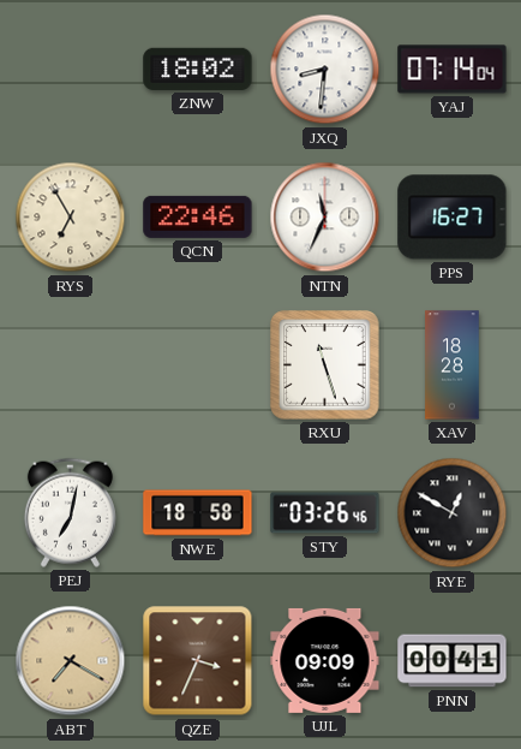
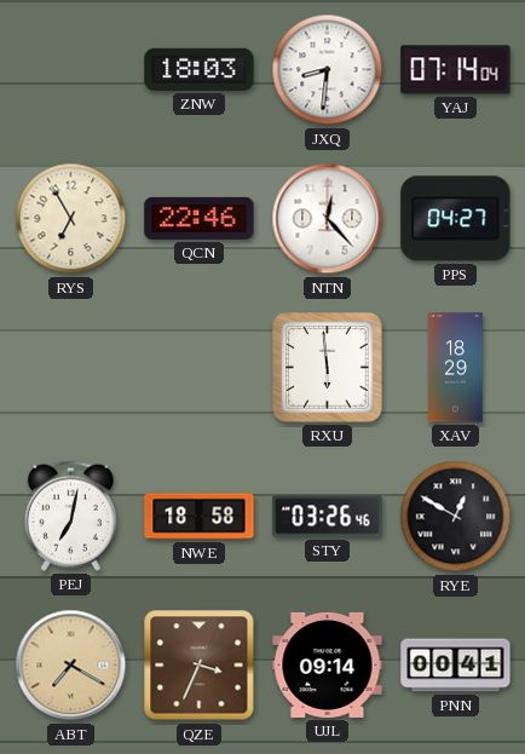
ZNW: 18:02 -> 18:03 (200, 69)
NTN: 11:34 -> 12:23 (328, 219)
PPS: 16:27 -> 04:27 (456, 219)
RXU: 11:27 -> 5:59 (328, 368)
XAV: 18:28 -> 18:29 (456, 368)
UJL: 09:09 -> 09:14 (328, 664)
